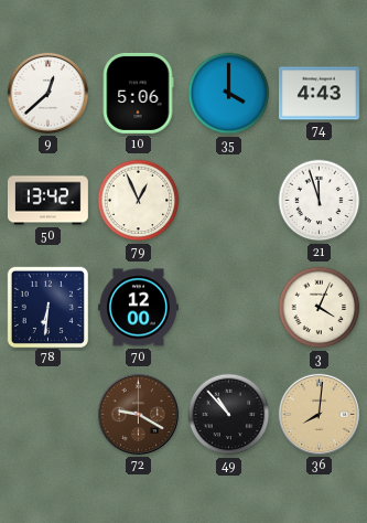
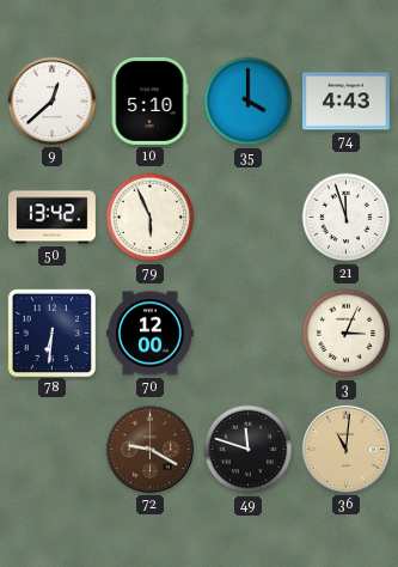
10: 5:06 -> 5:10 (149, 100)
79: 12:56 -> 5:56 (151, 218)
3: 4:04 -> 3:04 (347, 334)
49: 10:53 -> 11:48 (249, 450)
36: 8:01 -> 11:01 (345, 449)
